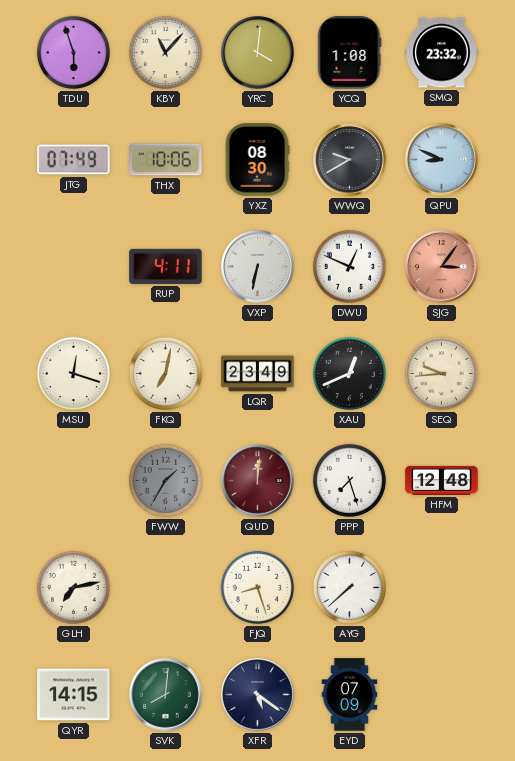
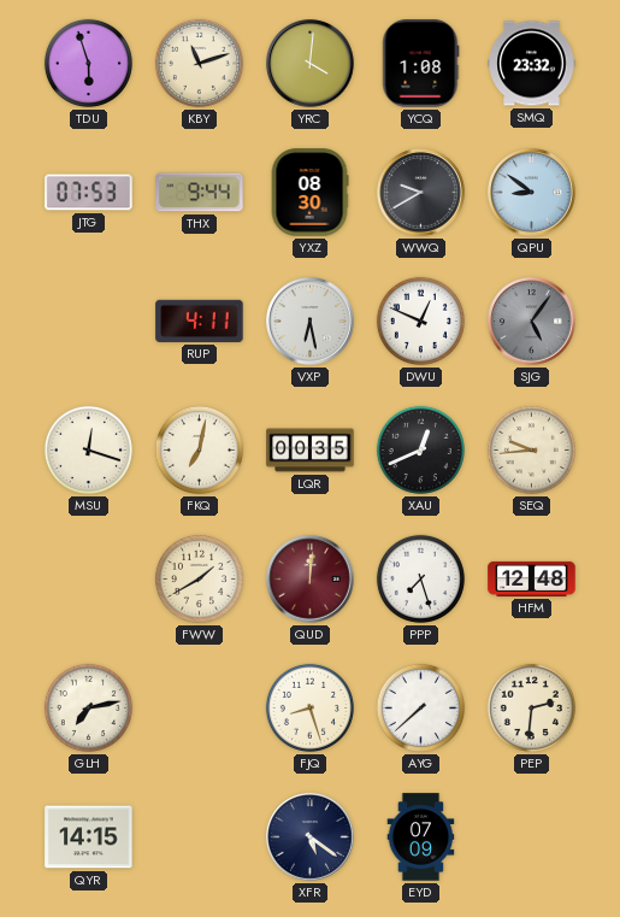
KBY: 11:07 -> 11:12 (199, 63)
JTG: 07:49 -> 07:53 (89, 193)
THX: 10:06 -> 9:44 (200, 193)
QPU: 8:49 -> 8:51 (532, 193)
VXP: 6:32 -> 6:28 (311, 322)
SJG: 3:06 -> 5:06 (532, 322)
SJG dial: salmon -> grey (532, 322)
LQR: 23:49 -> 00:35 (311, 451)
FWW: 1:35 -> 1:40 (199, 578)
FWW dial: grey -> cream (199, 578)
PEP: none -> 2:31 (531, 707)
SVK: 8:01 -> none (166, 695)
